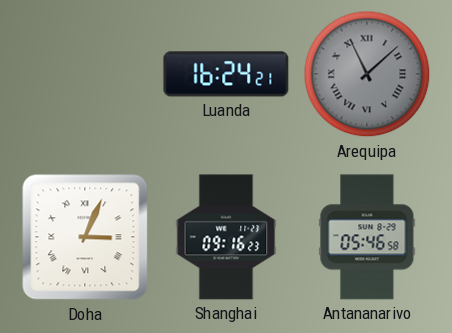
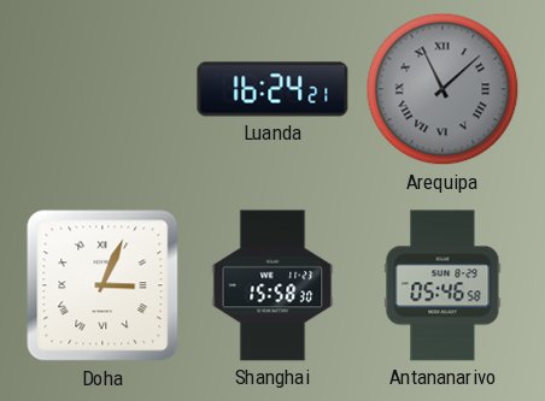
Shanghai: 09:16 -> 15:58 (272, 285)
